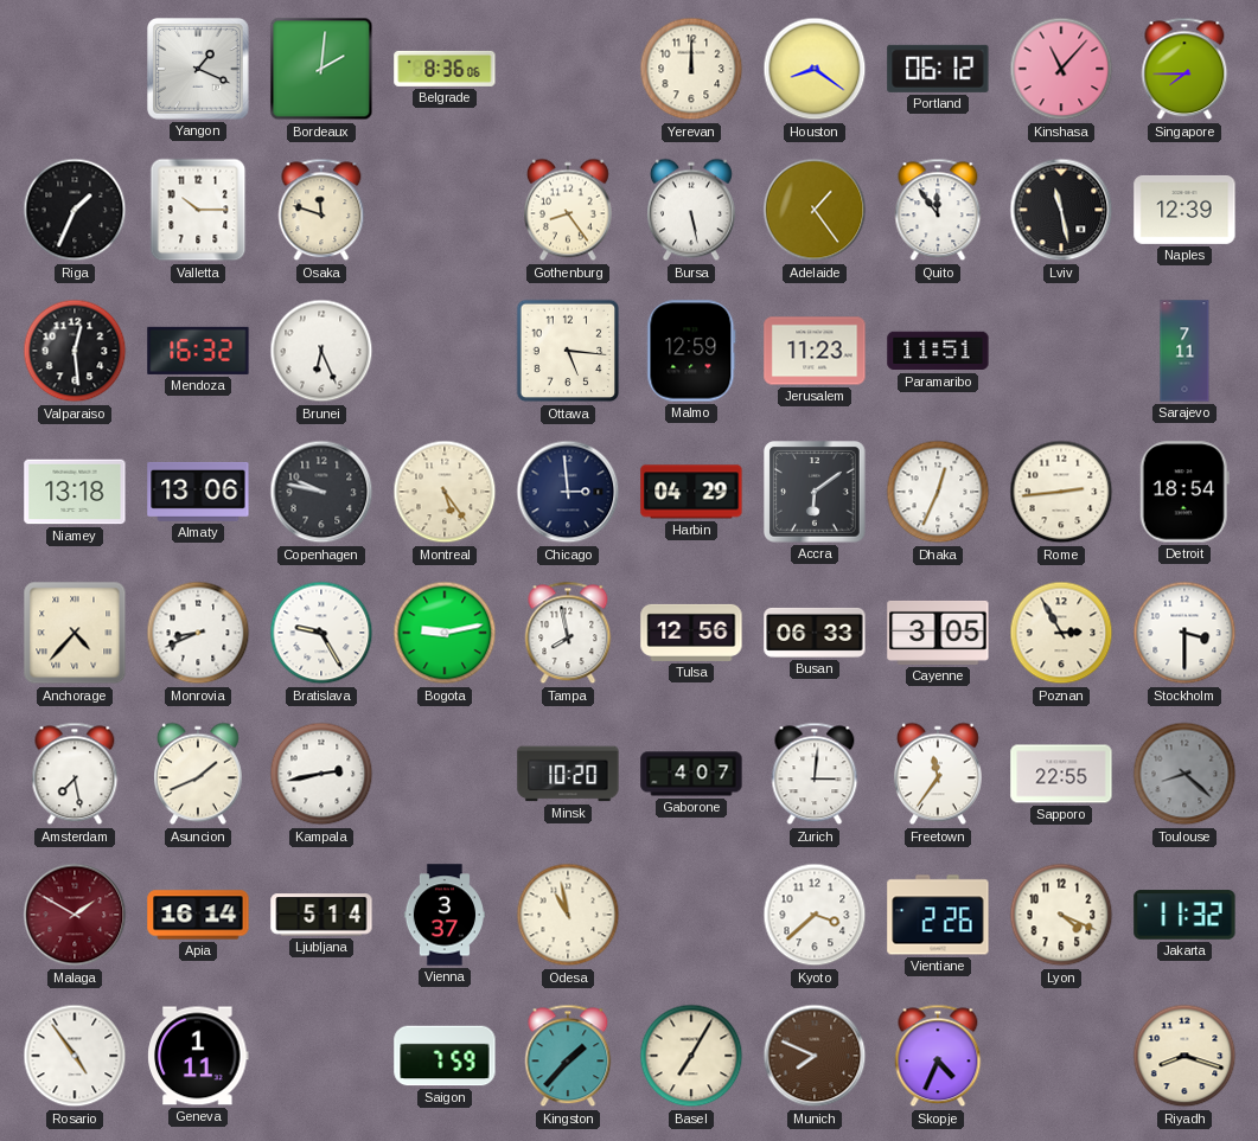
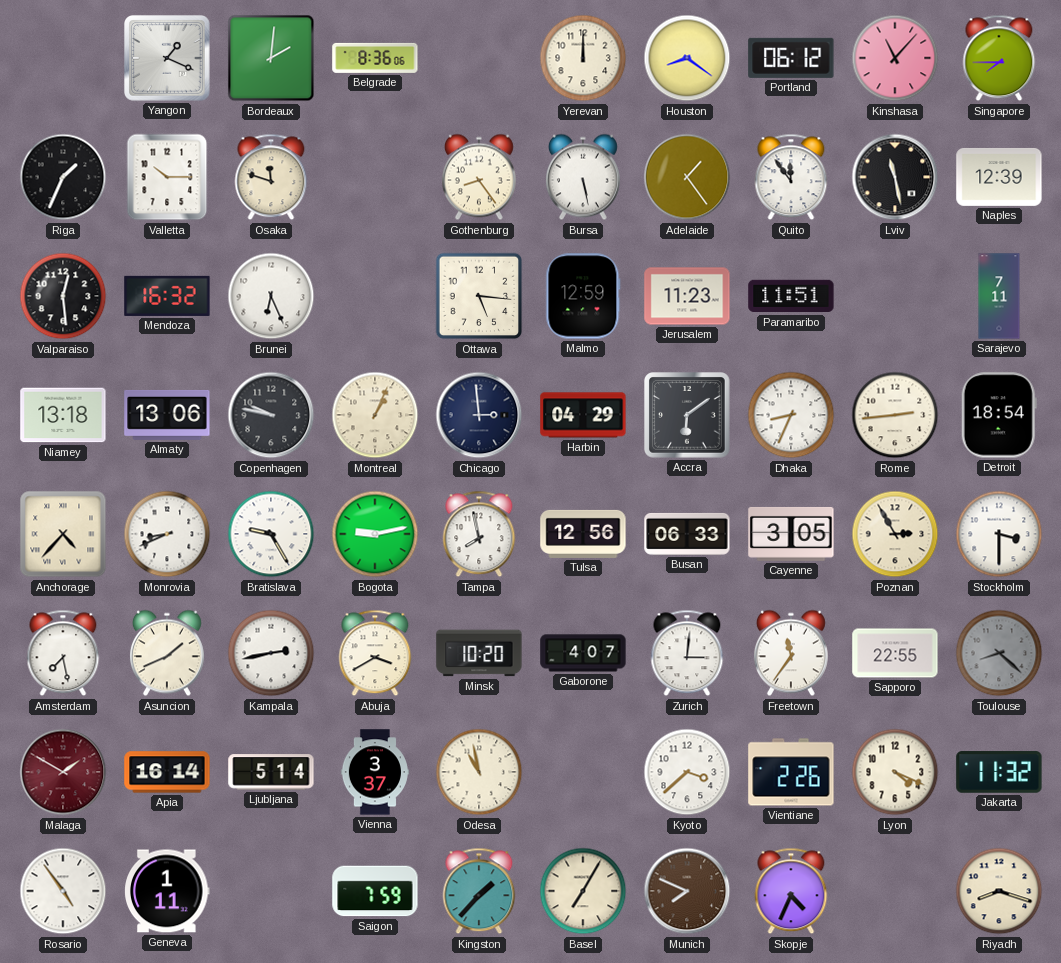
Montreal: 5:24 -> 1:04 (375, 415)
Dhaka: 12:34 -> 8:34 (791, 415)
Abuja: none -> 3:40 (375, 653)
